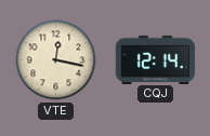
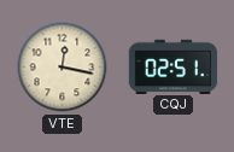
CQJ: 12:14 -> 02:51 (174, 66)
